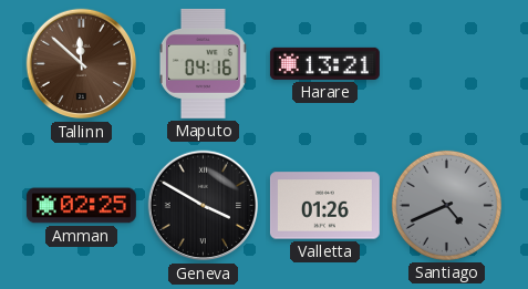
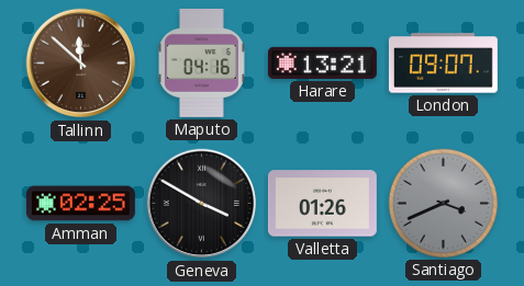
London: none -> 09:07 (443, 64)
Santiago: 4:41 -> 3:41 (443, 203)
